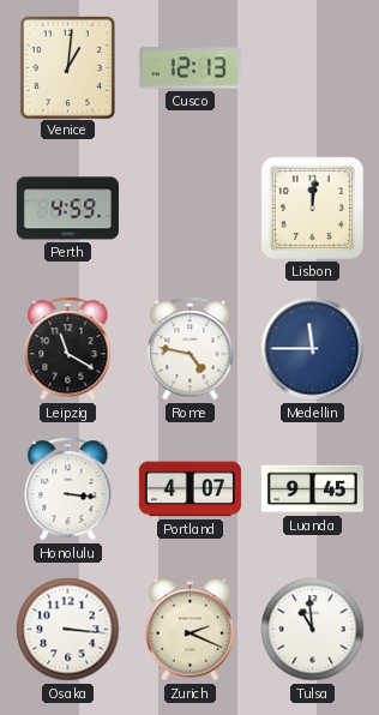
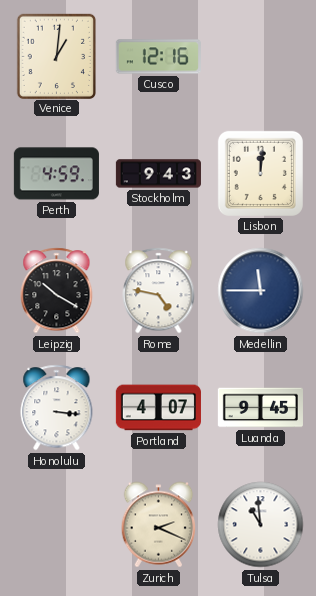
Cusco: 12:13 -> 12:16 (158, 57)
Stockholm: none -> 9:43 (158, 174)
Leipzig: 11:20 -> 10:20 (57, 291)
Osaka: 3:16 -> none (68, 630)
